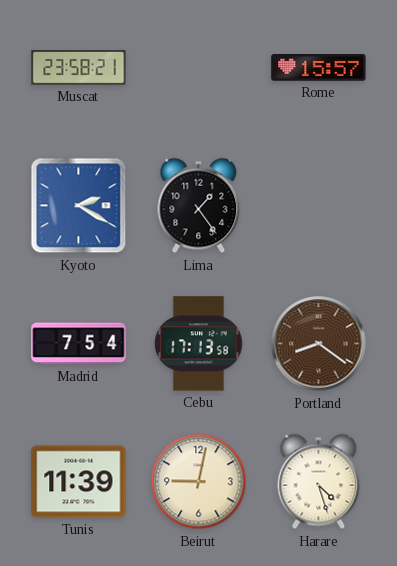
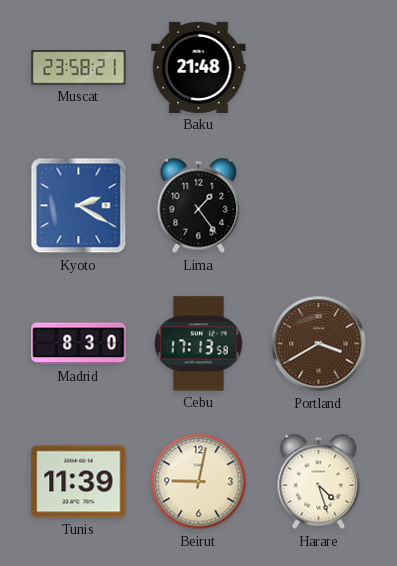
Baku: none -> 21:48 (199, 67)
Rome: 15:57 -> none (319, 68)
Madrid: 7:54 -> 8:30 (79, 344)
Portland: 8:21 -> 3:40 (319, 344)
